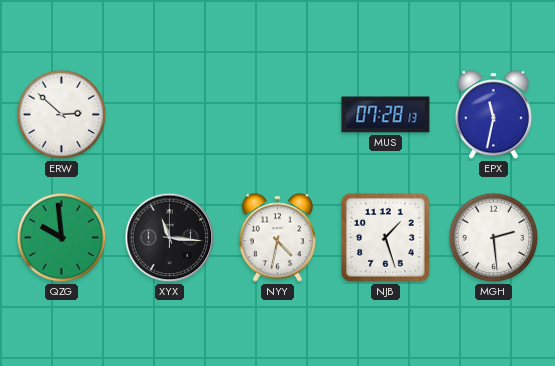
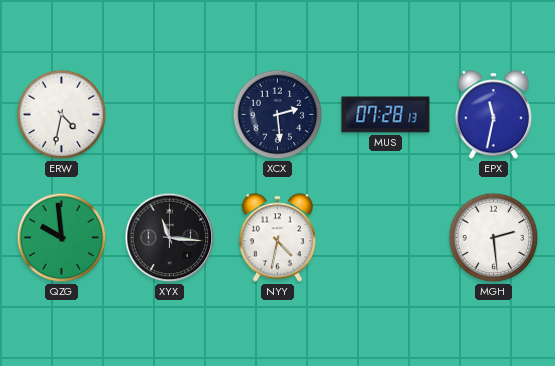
ERW: 2:52 -> 4:32 (62, 115)
XCX: none -> 2:29 (278, 115)
NJB: 1:27 -> none (386, 238)
